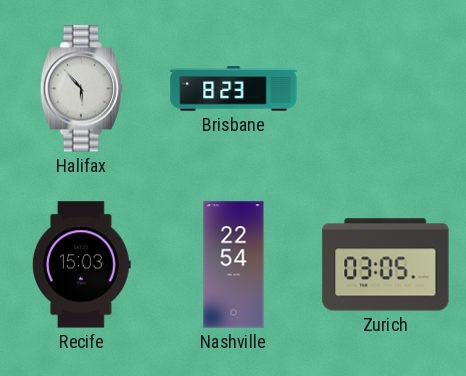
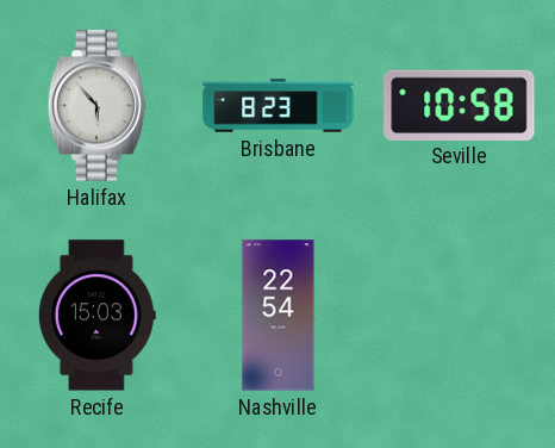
Seville: none -> 10:58 (460, 105)
Zurich: 03:05 -> none (386, 265)
